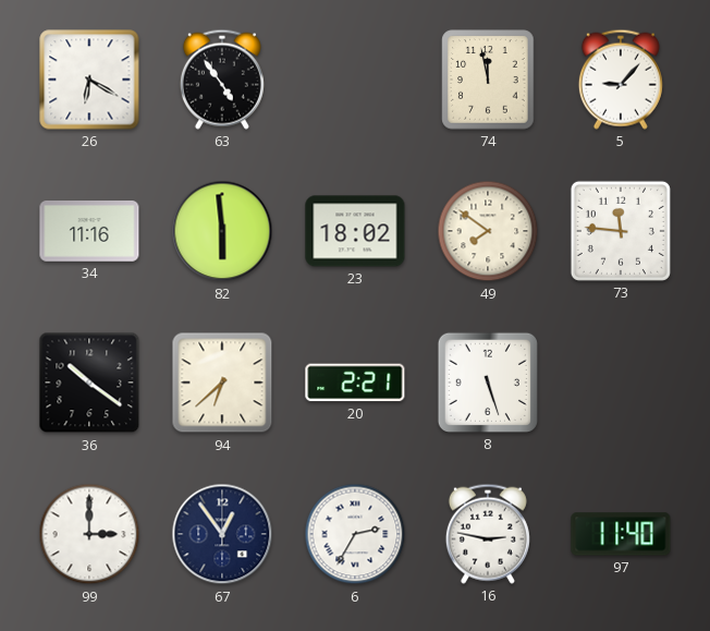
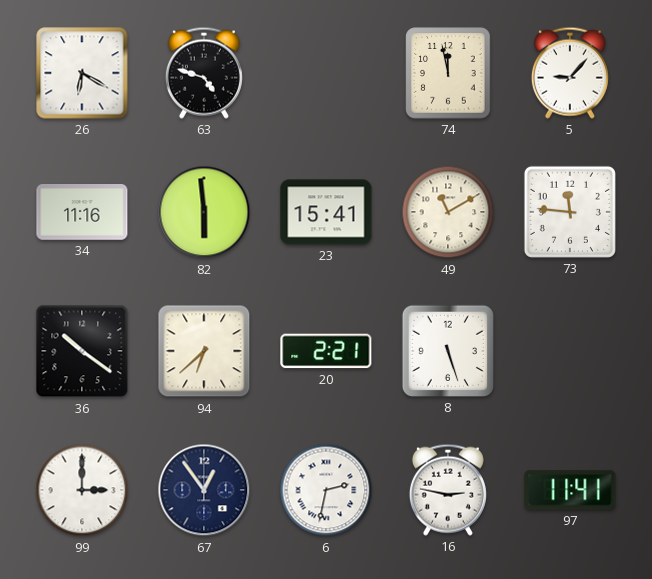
63: 4:54 -> 4:48 (204, 73)
23: 18:02 -> 15:41 (326, 212)
49: 7:51 -> 11:10 (448, 212)
6: 2:35 -> 2:32 (326, 490)
97: 11:40 -> 11:41 (570, 490)
